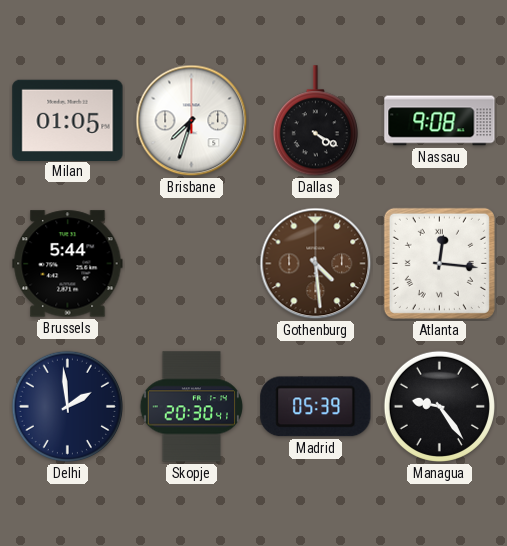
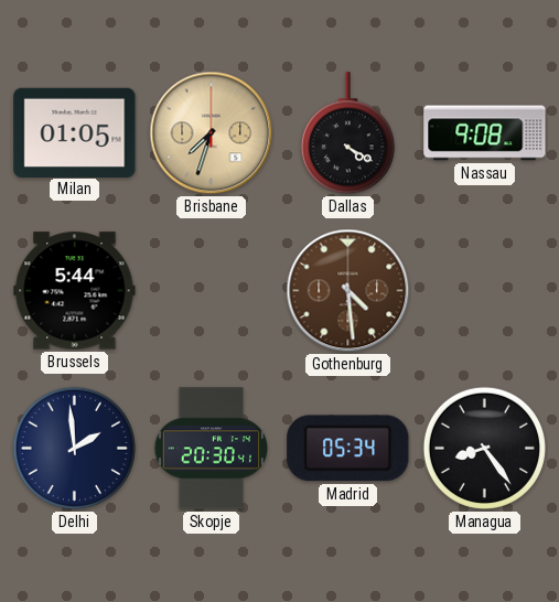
Brisbane dial: white -> champagne (212, 133)
Atlanta: 12:16 -> none (439, 263)
Madrid: 05:39 -> 05:34 (348, 449)
Managua: 9:24 -> 8:24 (484, 448)
